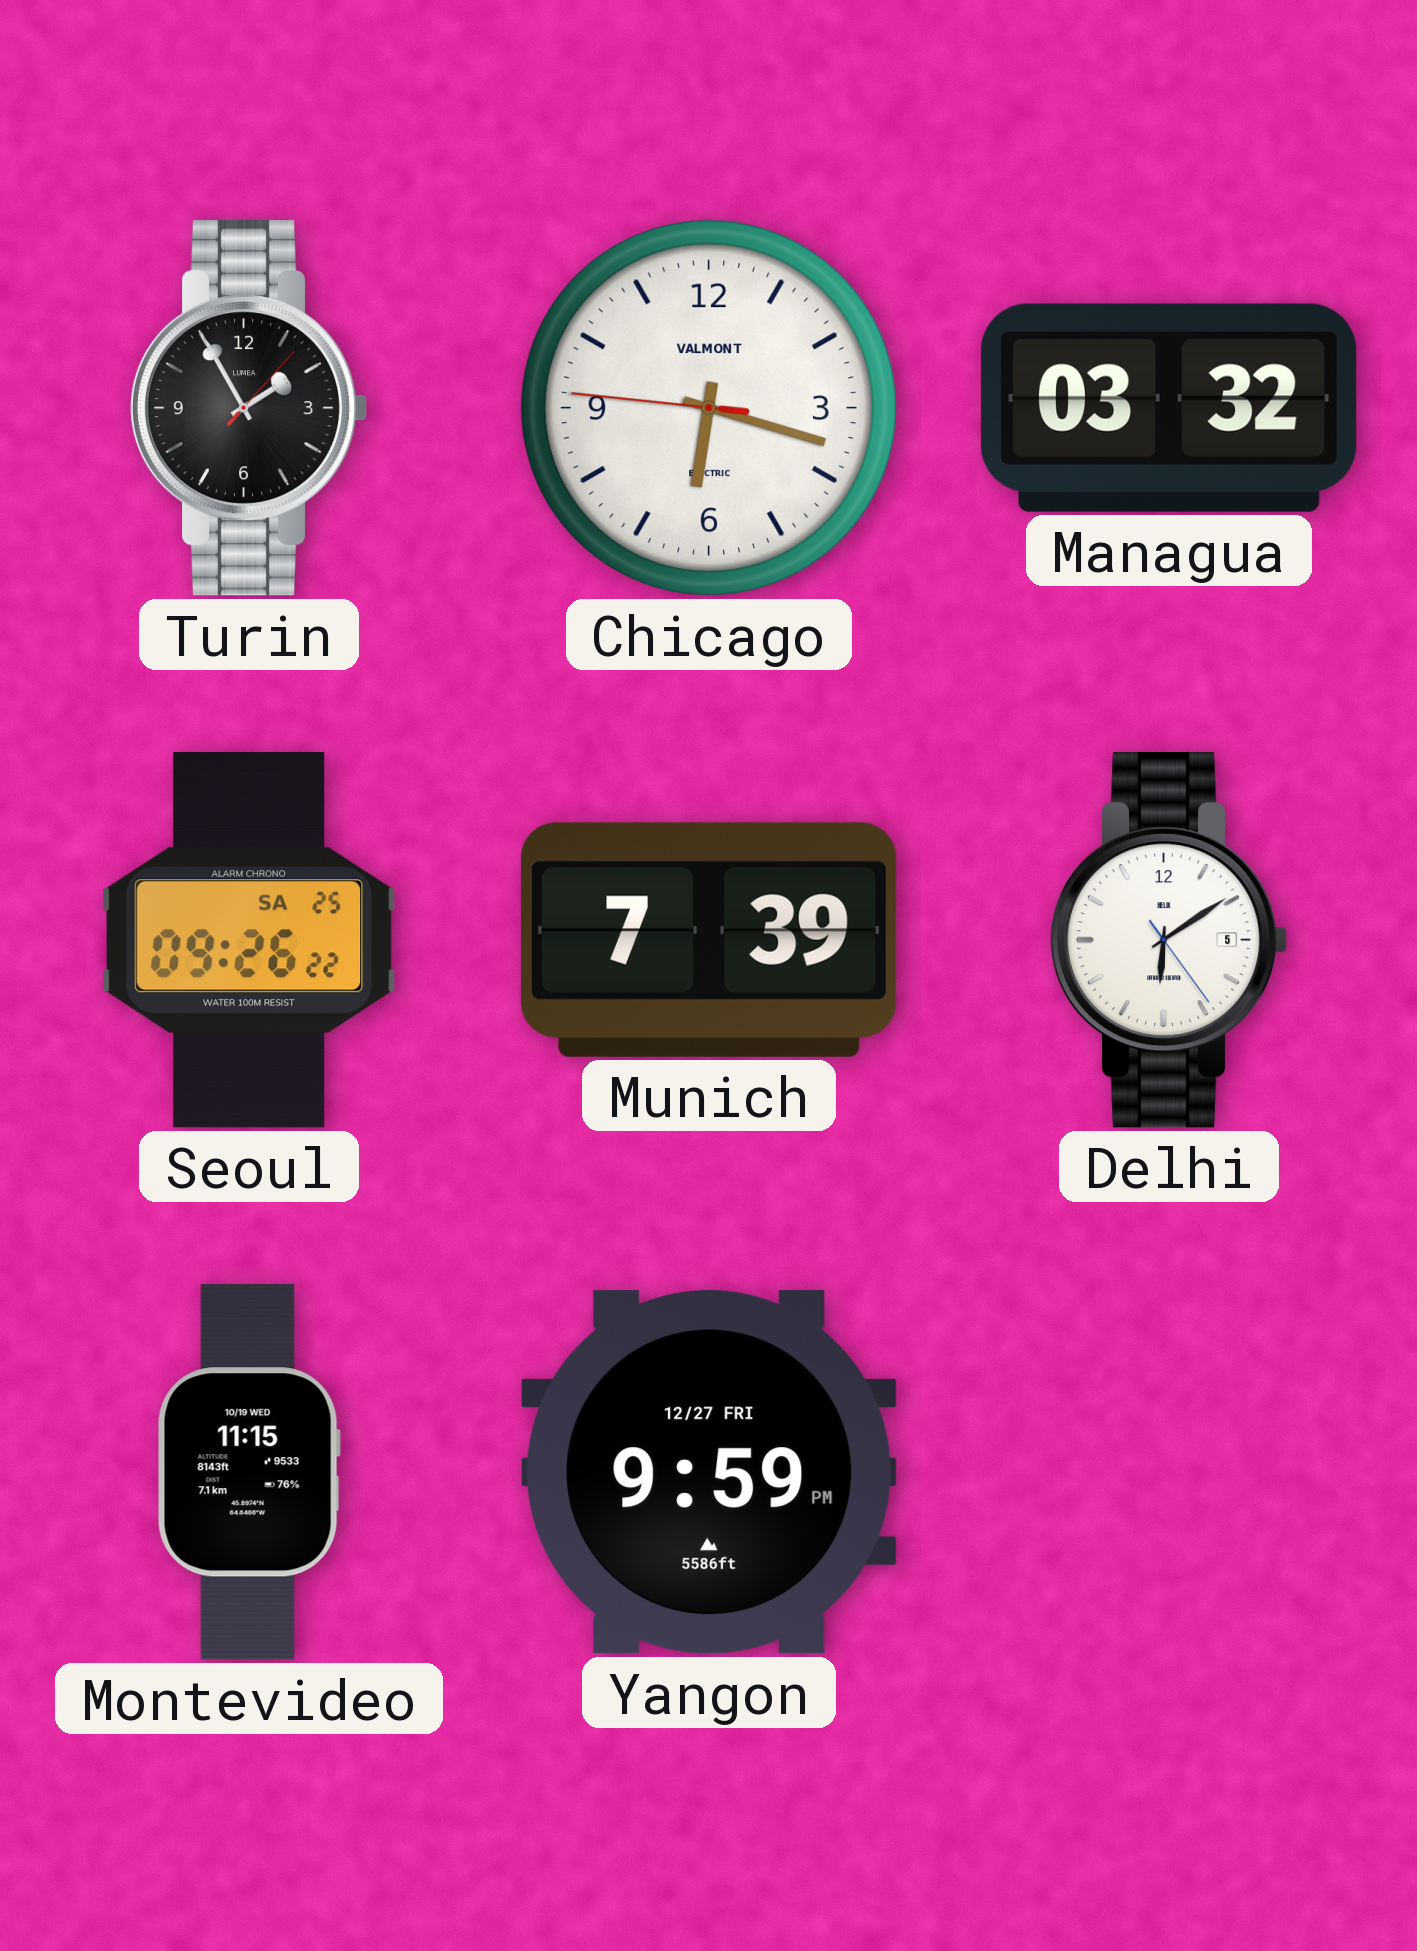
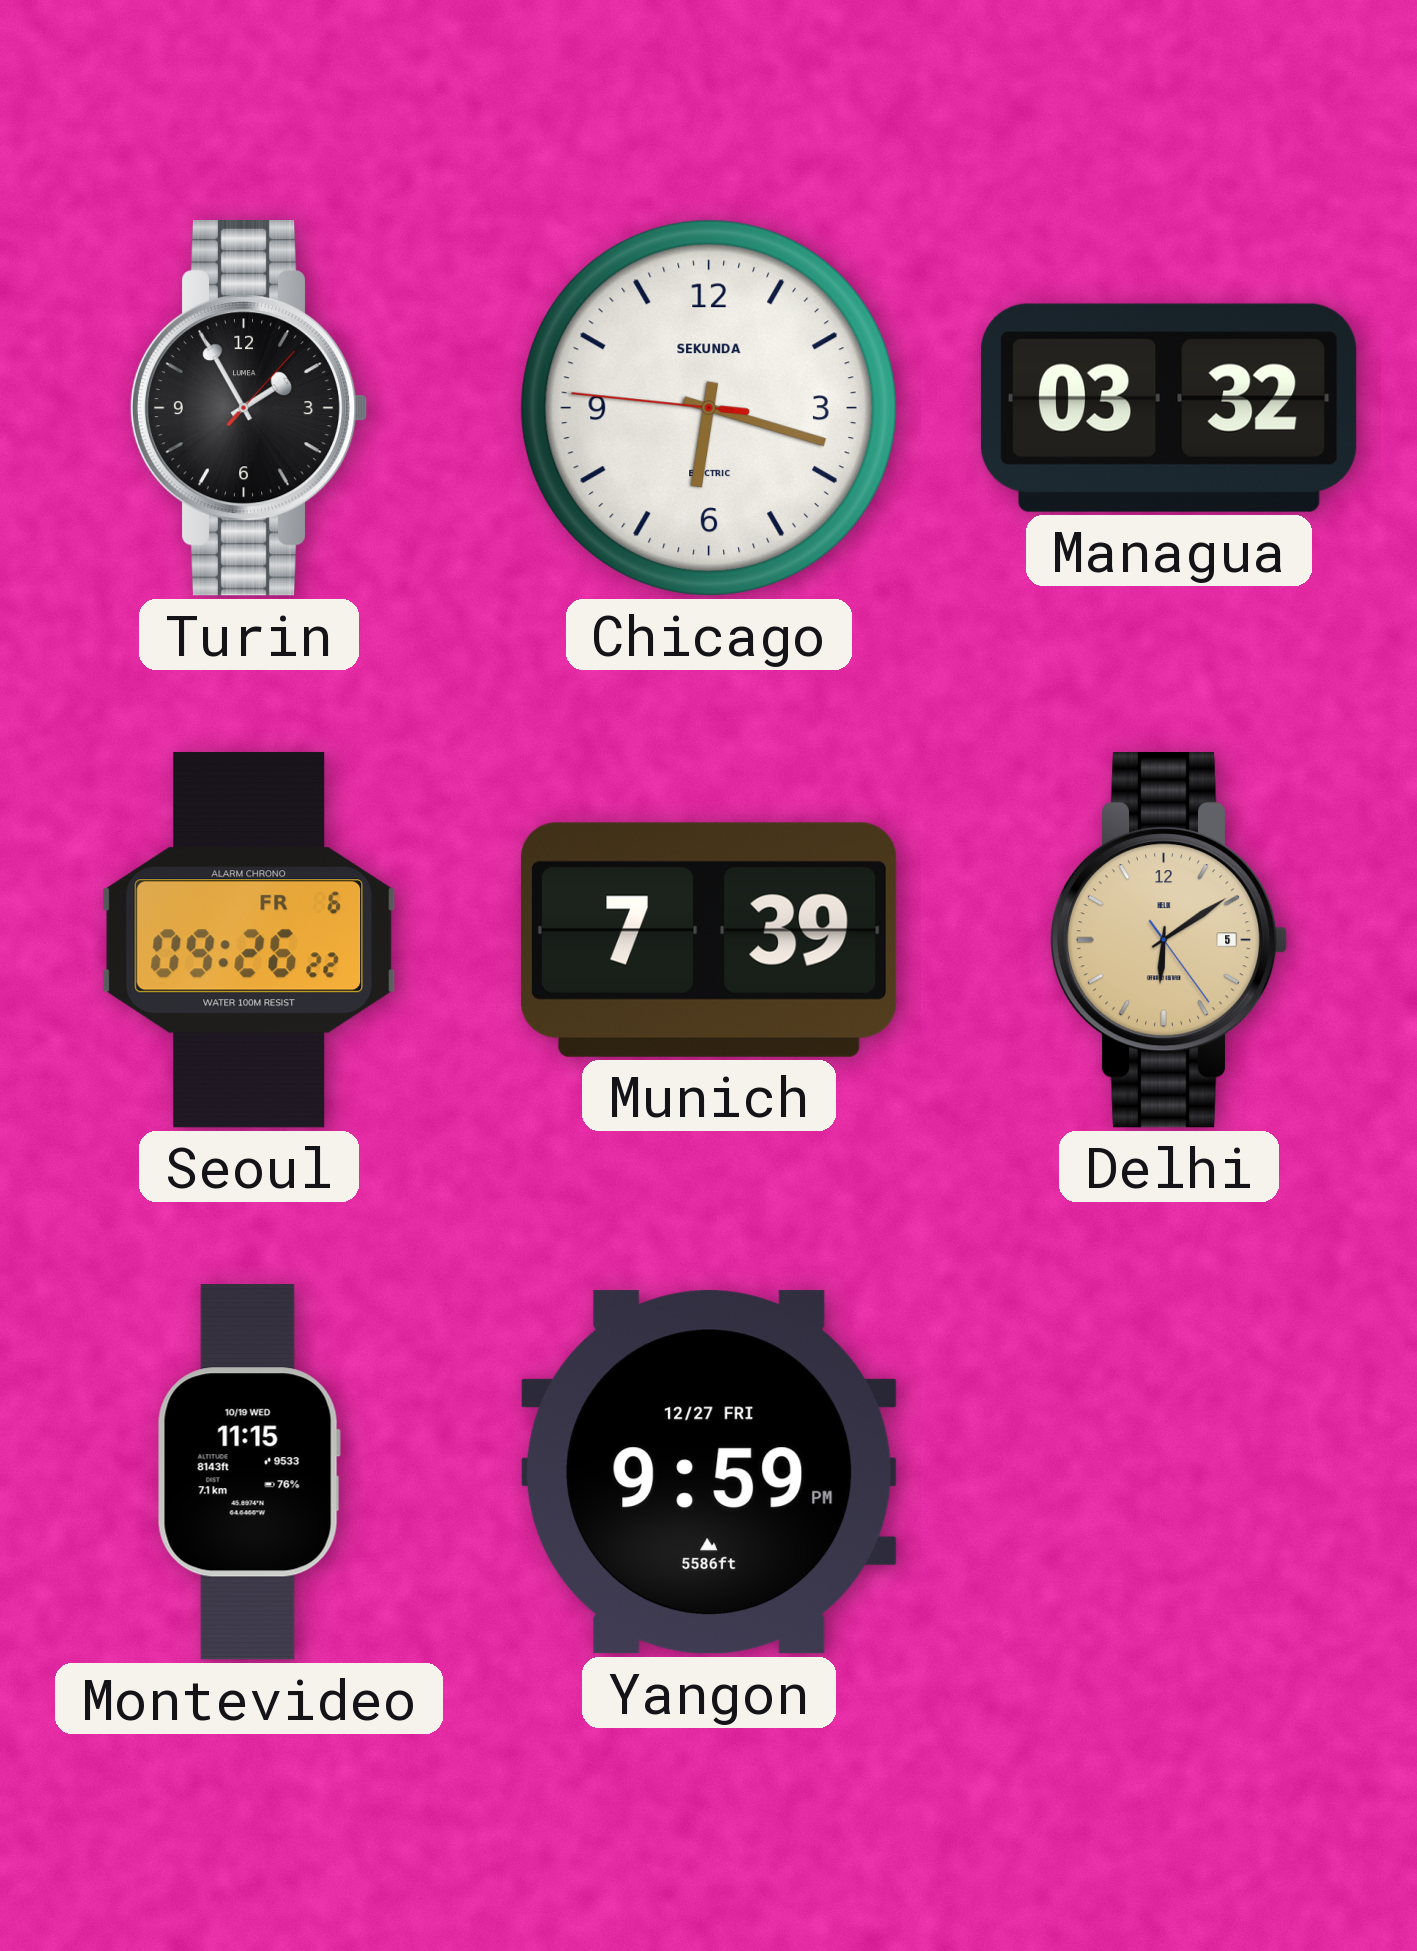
Chicago brand: VALMONT -> SEKUNDA (709, 408)
Seoul date: SA 25 -> FR 6 (249, 940)
Delhi dial: white -> champagne (1169, 941)
